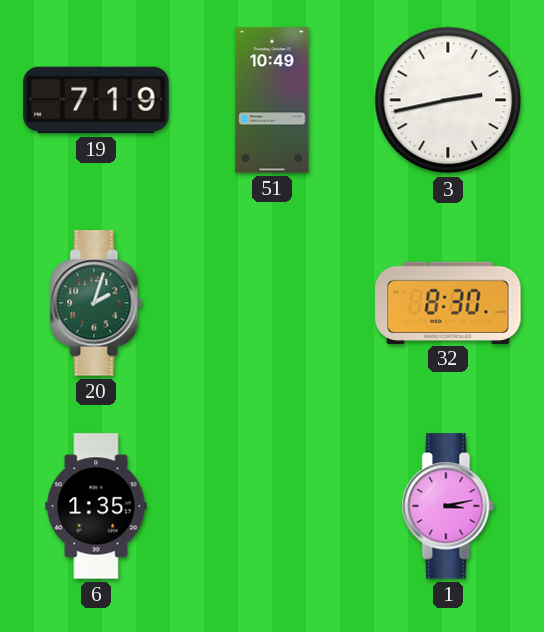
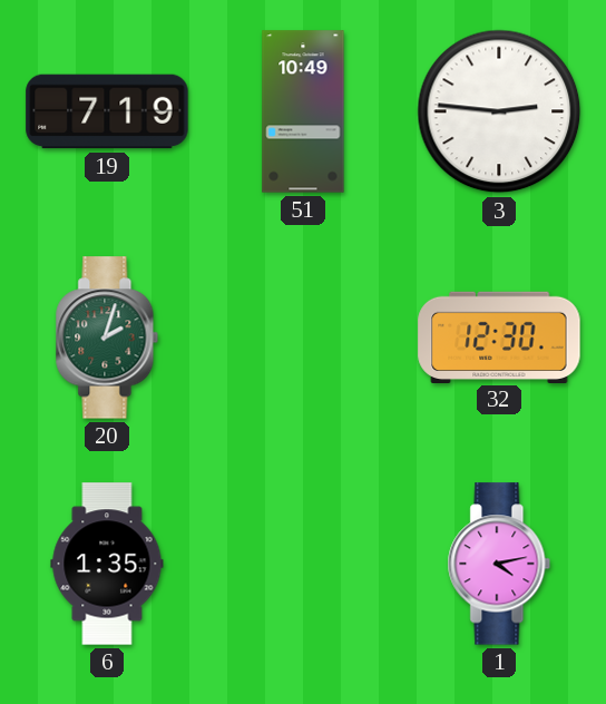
3: 2:43 -> 2:46 (499, 111)
32: 8:30 -> 12:30 (499, 336)
1: 3:13 -> 4:13 (499, 564)
